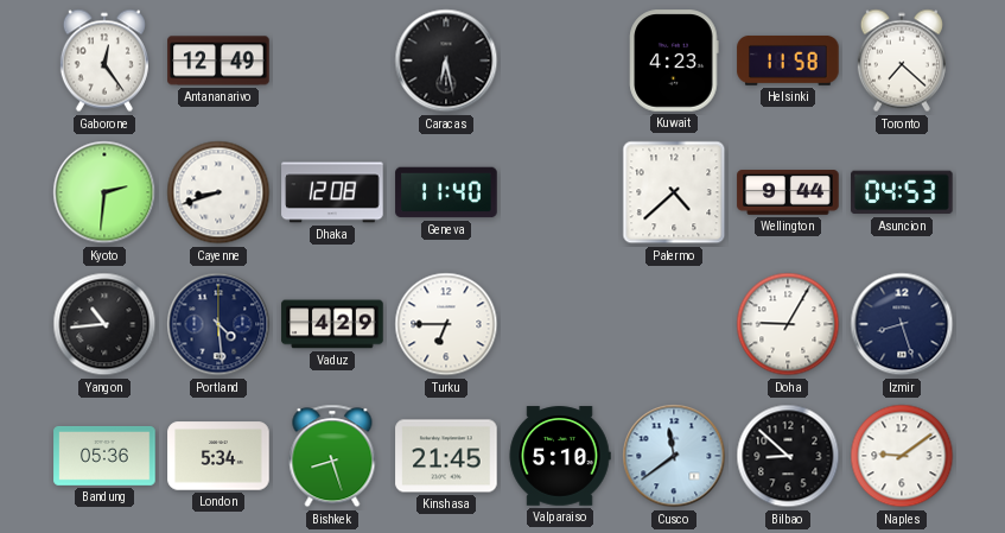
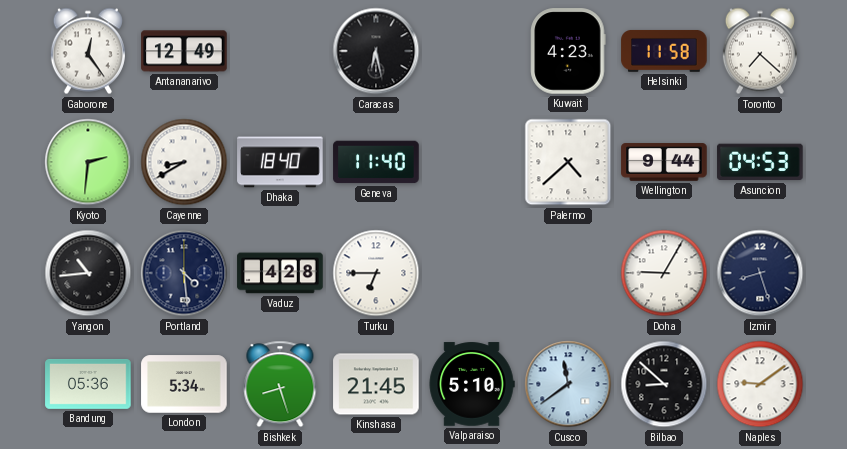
Cayenne: 8:42 -> 8:40 (184, 162)
Dhaka: 12:08 -> 18:40 (280, 162)
Vaduz: 4:29 -> 4:28 (280, 273)
